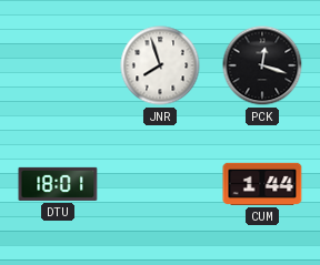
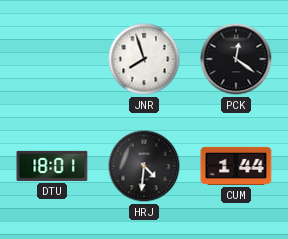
PCK: 12:18 -> 12:21 (236, 59)
HRJ: none -> 4:31 (144, 166)
